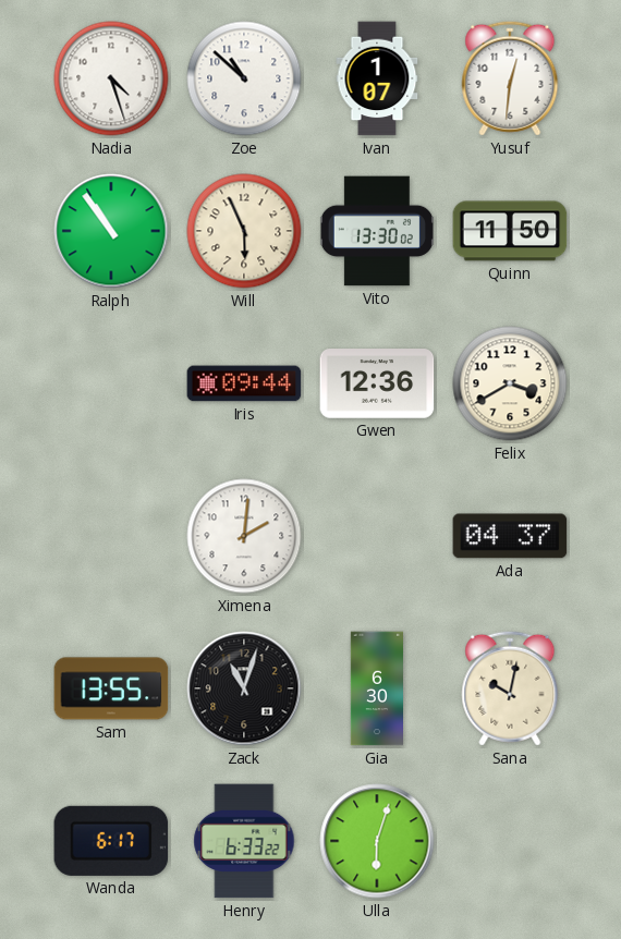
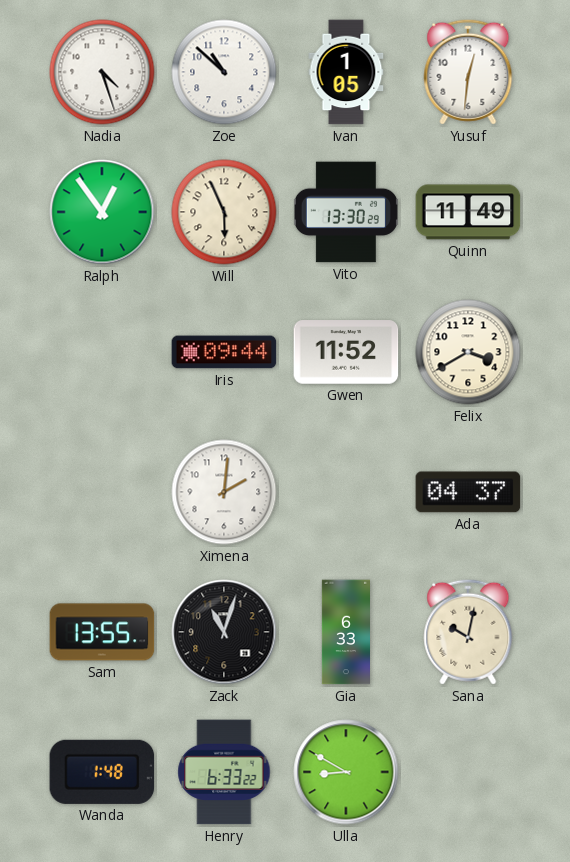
Ivan: 1:07 -> 1:05 (346, 72)
Ralph: 10:54 -> 12:54 (102, 212)
Vito: 13:30:02 -> 13:30:29 (346, 212)
Quinn: 11:50 -> 11:49 (468, 212)
Gwen: 12:36 -> 11:52 (346, 352)
Gia: 6:30 -> 6:33 (345, 632)
Wanda: 6:17 -> 1:48 (102, 772)
Ulla: 6:03 -> 8:50 (346, 772)
